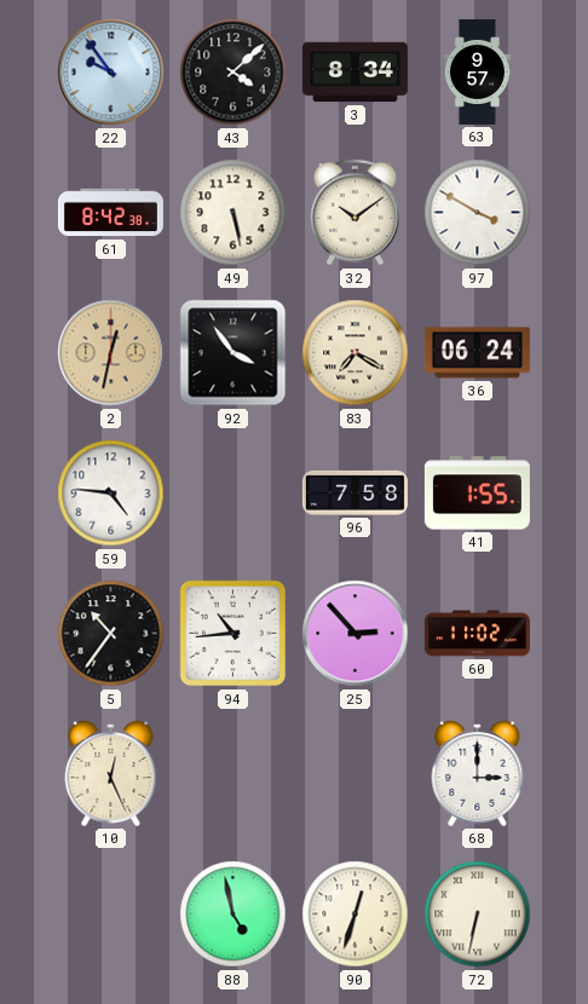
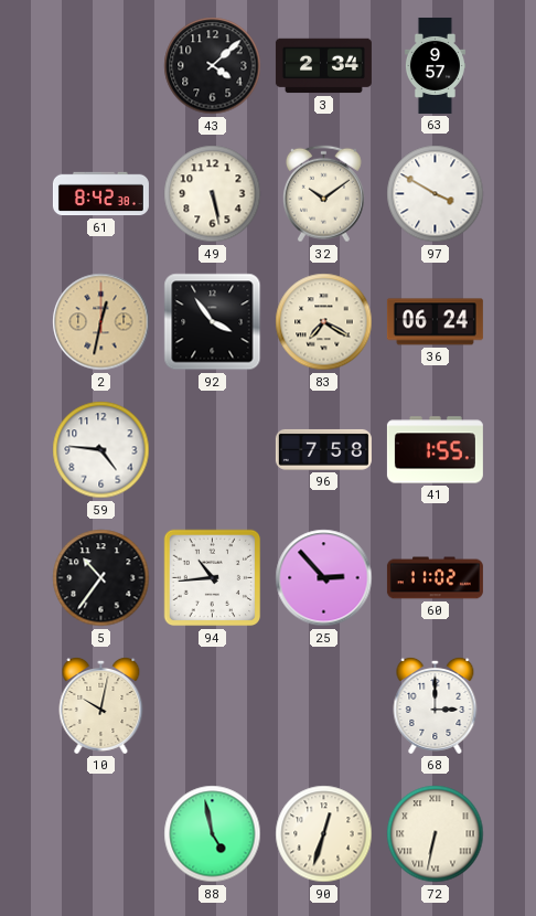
22: 9:54 -> none (111, 73)
3: 8:34 -> 2:34 (323, 66)
10: 12:26 -> 10:02 (101, 705)
